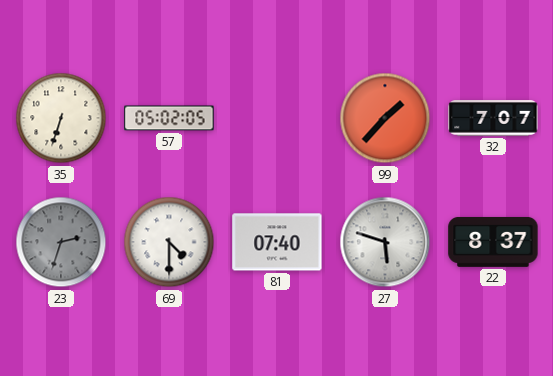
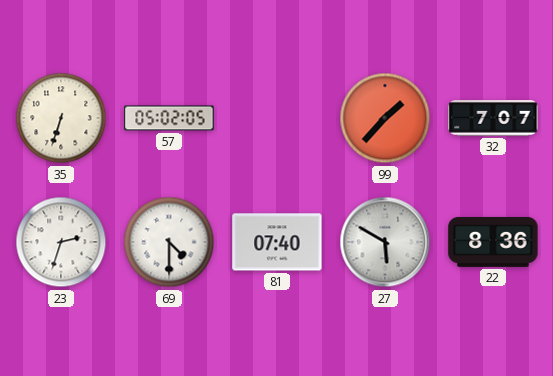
23 dial: grey -> white (61, 242)
27: 5:48 -> 5:50 (385, 242)
22: 8:37 -> 8:36 (493, 242)
